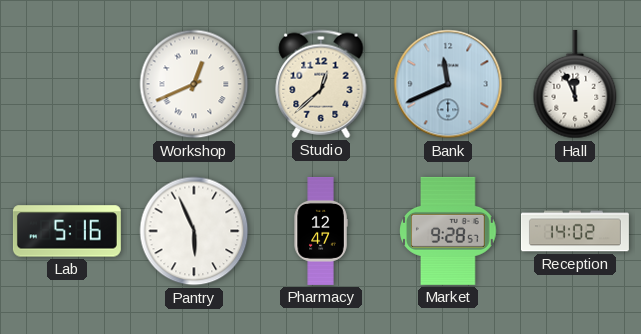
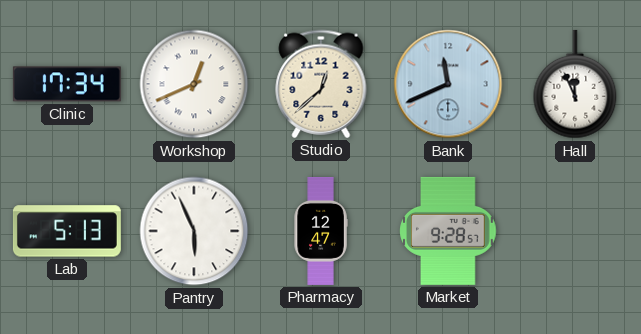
Clinic: none -> 17:34 (67, 84)
Lab: 5:16 -> 5:13 (67, 231)
Reception: 14:02 -> none (575, 231)
